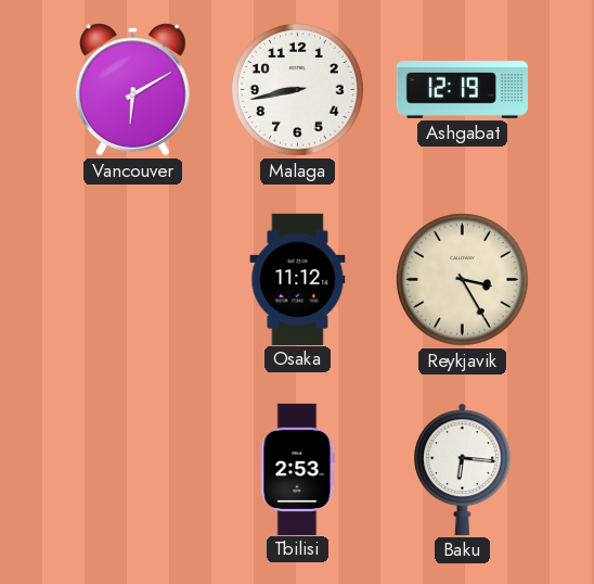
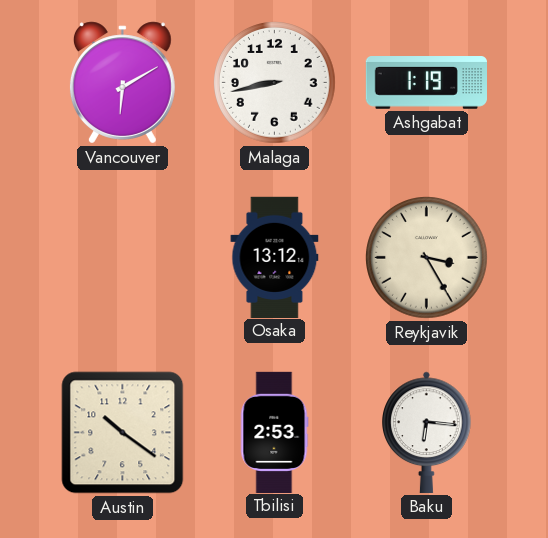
Ashgabat: 12:19 -> 1:19 (426, 83)
Osaka: 11:12 -> 13:12 (275, 257)
Austin: none -> 10:21 (123, 433)
